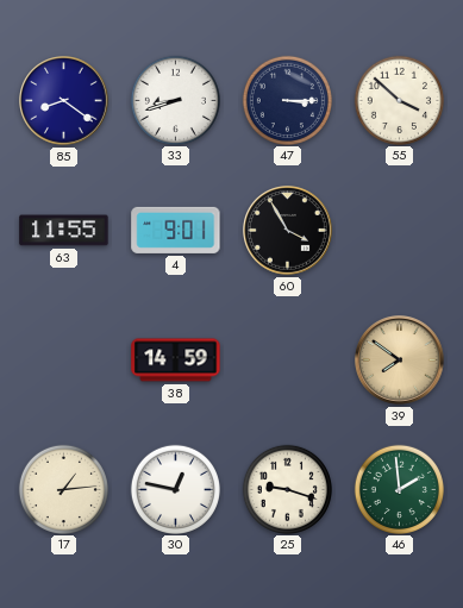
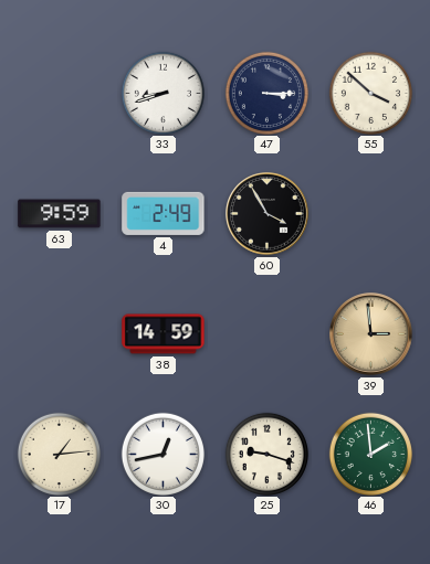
85: 8:21 -> none (64, 101)
63: 11:55 -> 9:59 (60, 214)
4: 9:01 -> 2:49 (164, 213)
39: 7:51 -> 2:59 (371, 334)
30: 12:47 -> 12:43 (162, 454)
